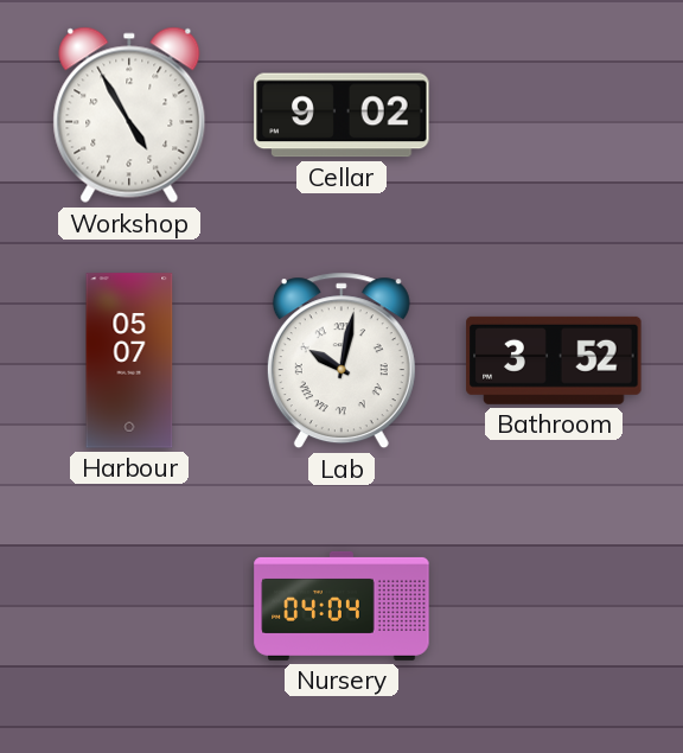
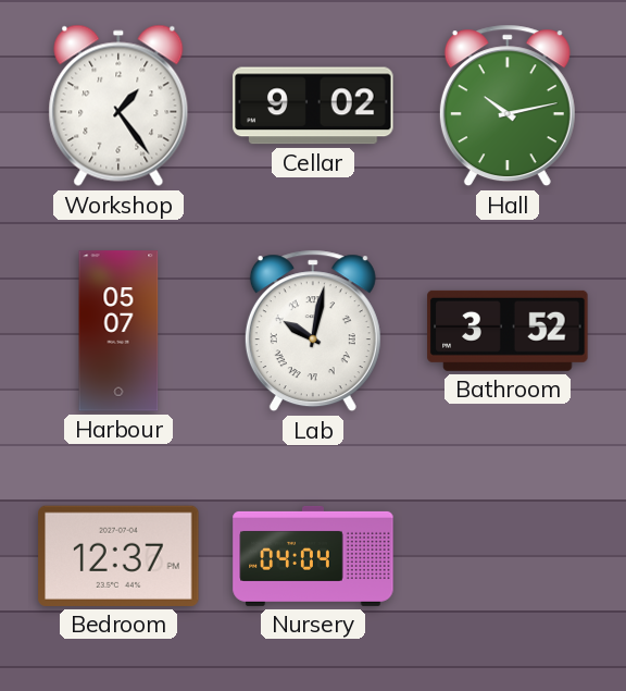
Workshop: 4:55 -> 1:24 (118, 106)
Hall: none -> 10:13 (508, 106)
Bedroom: none -> 12:37 (118, 556)
